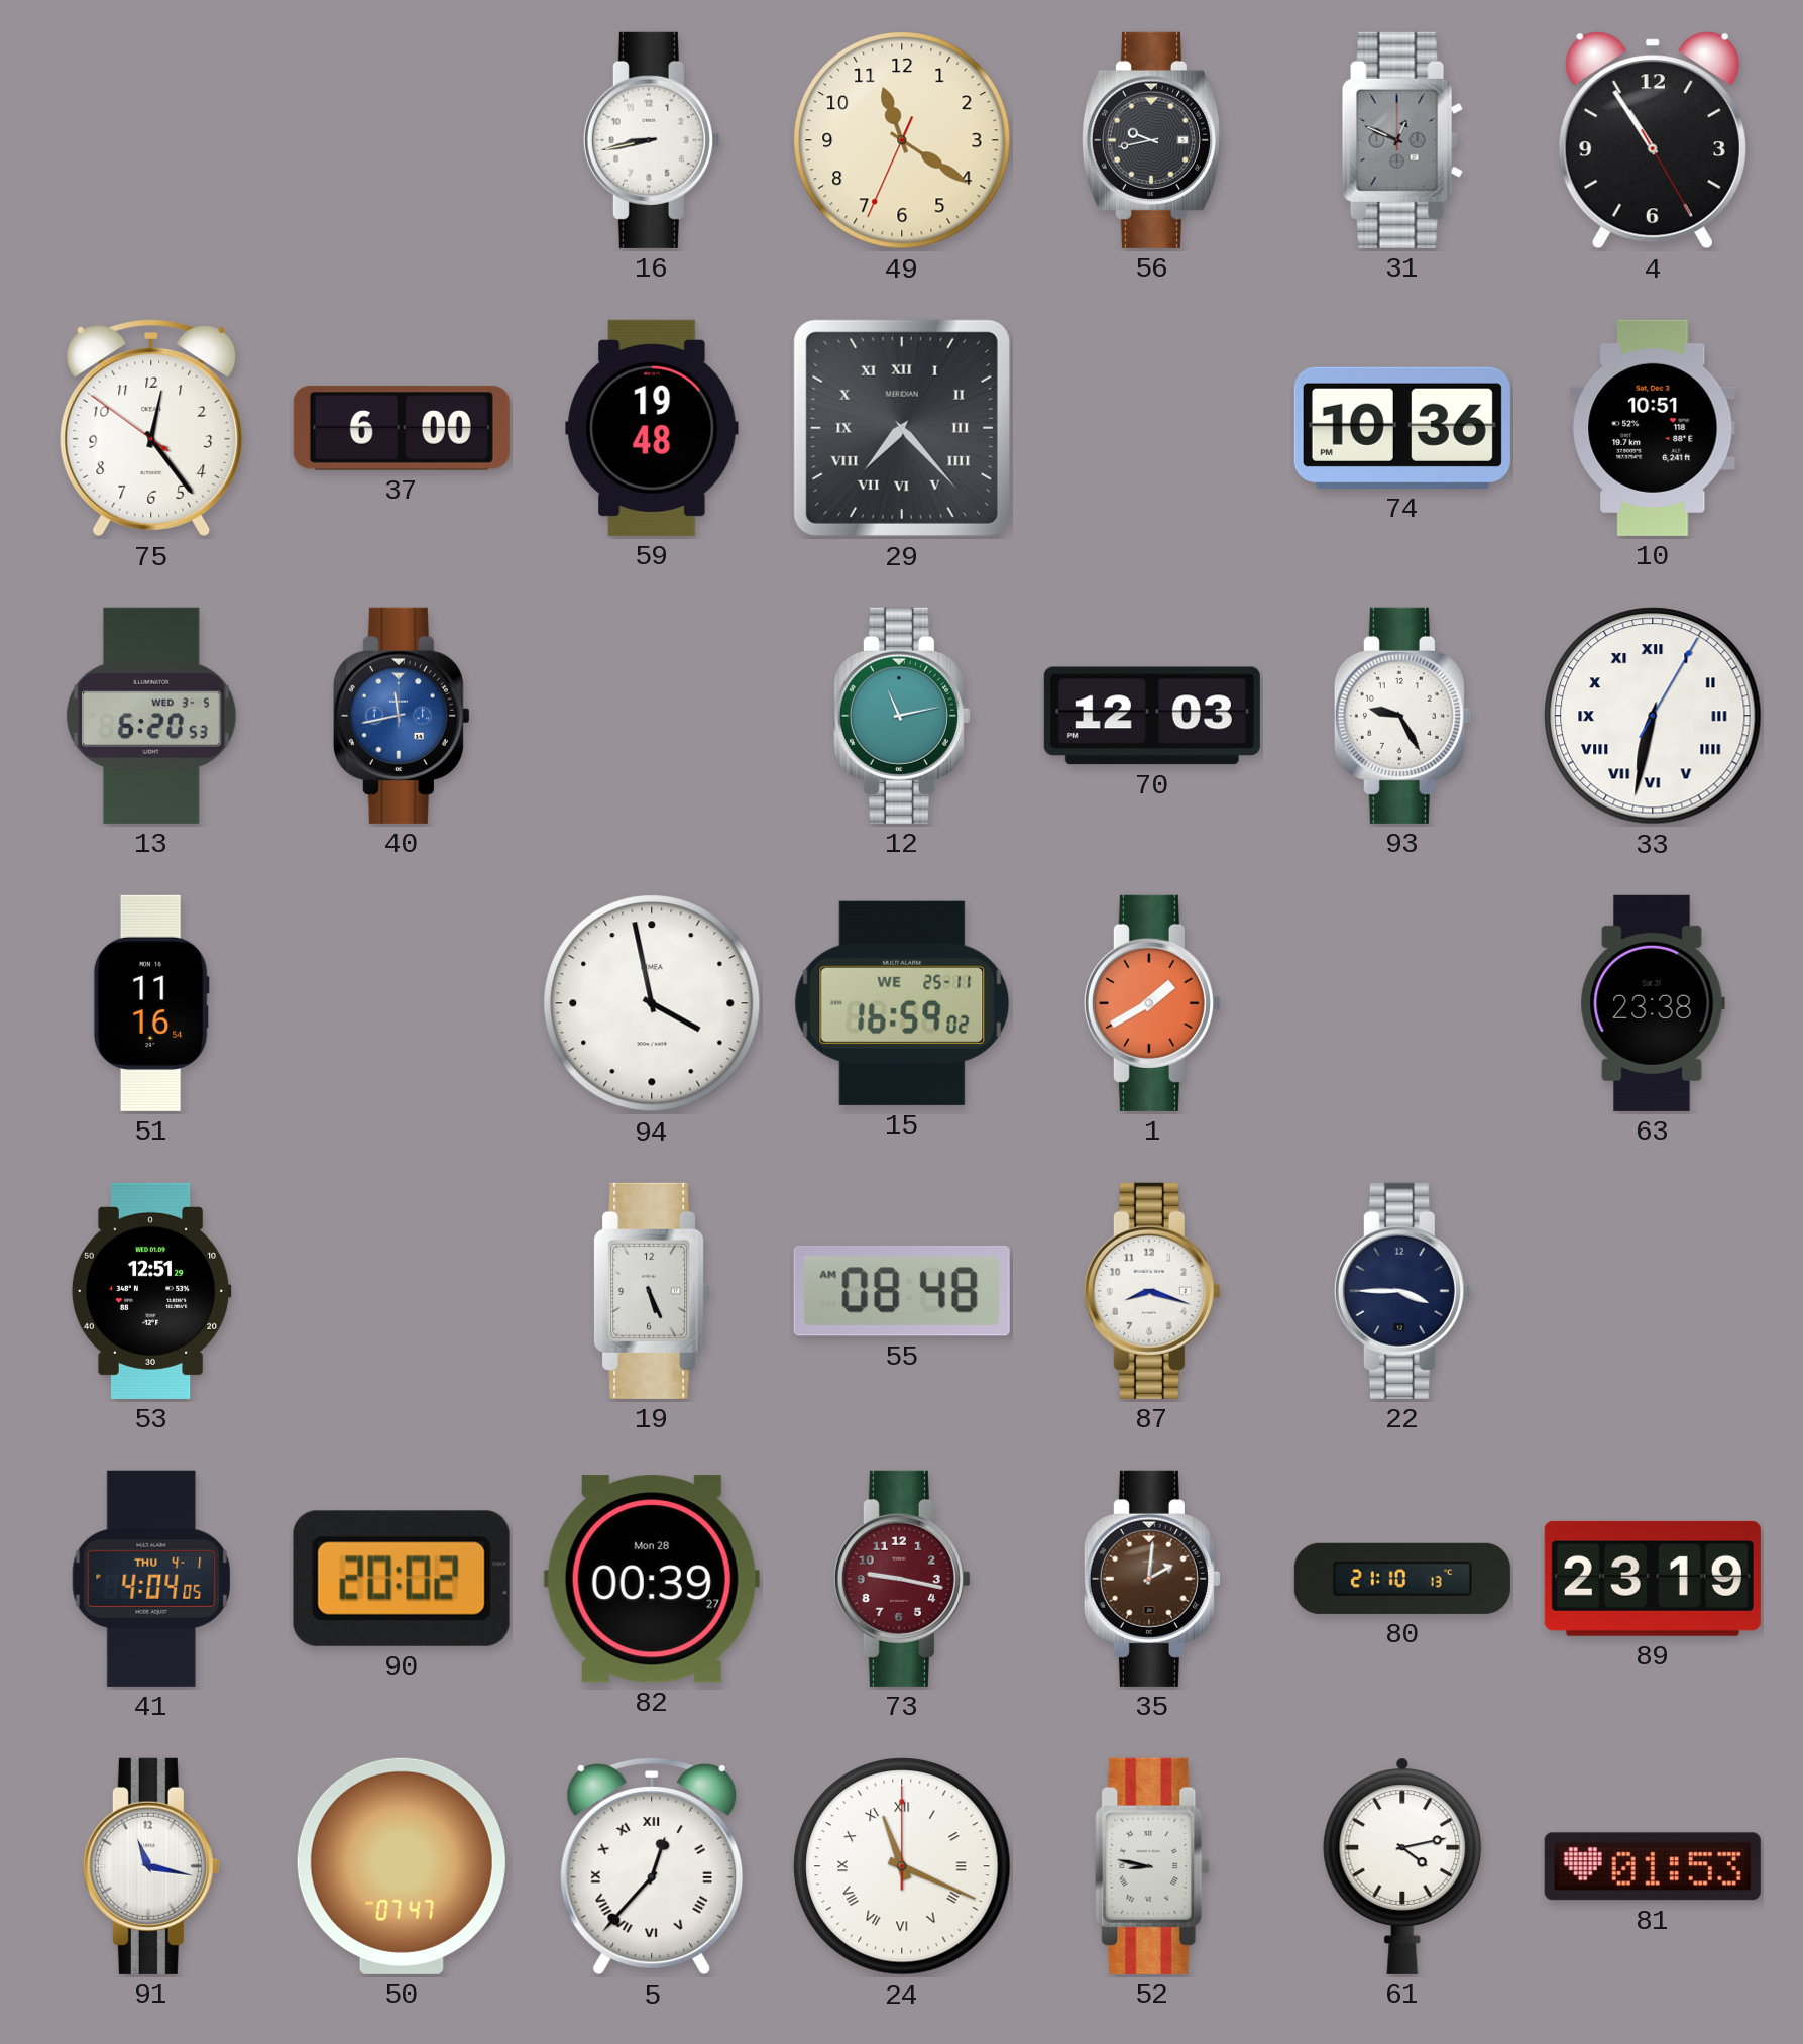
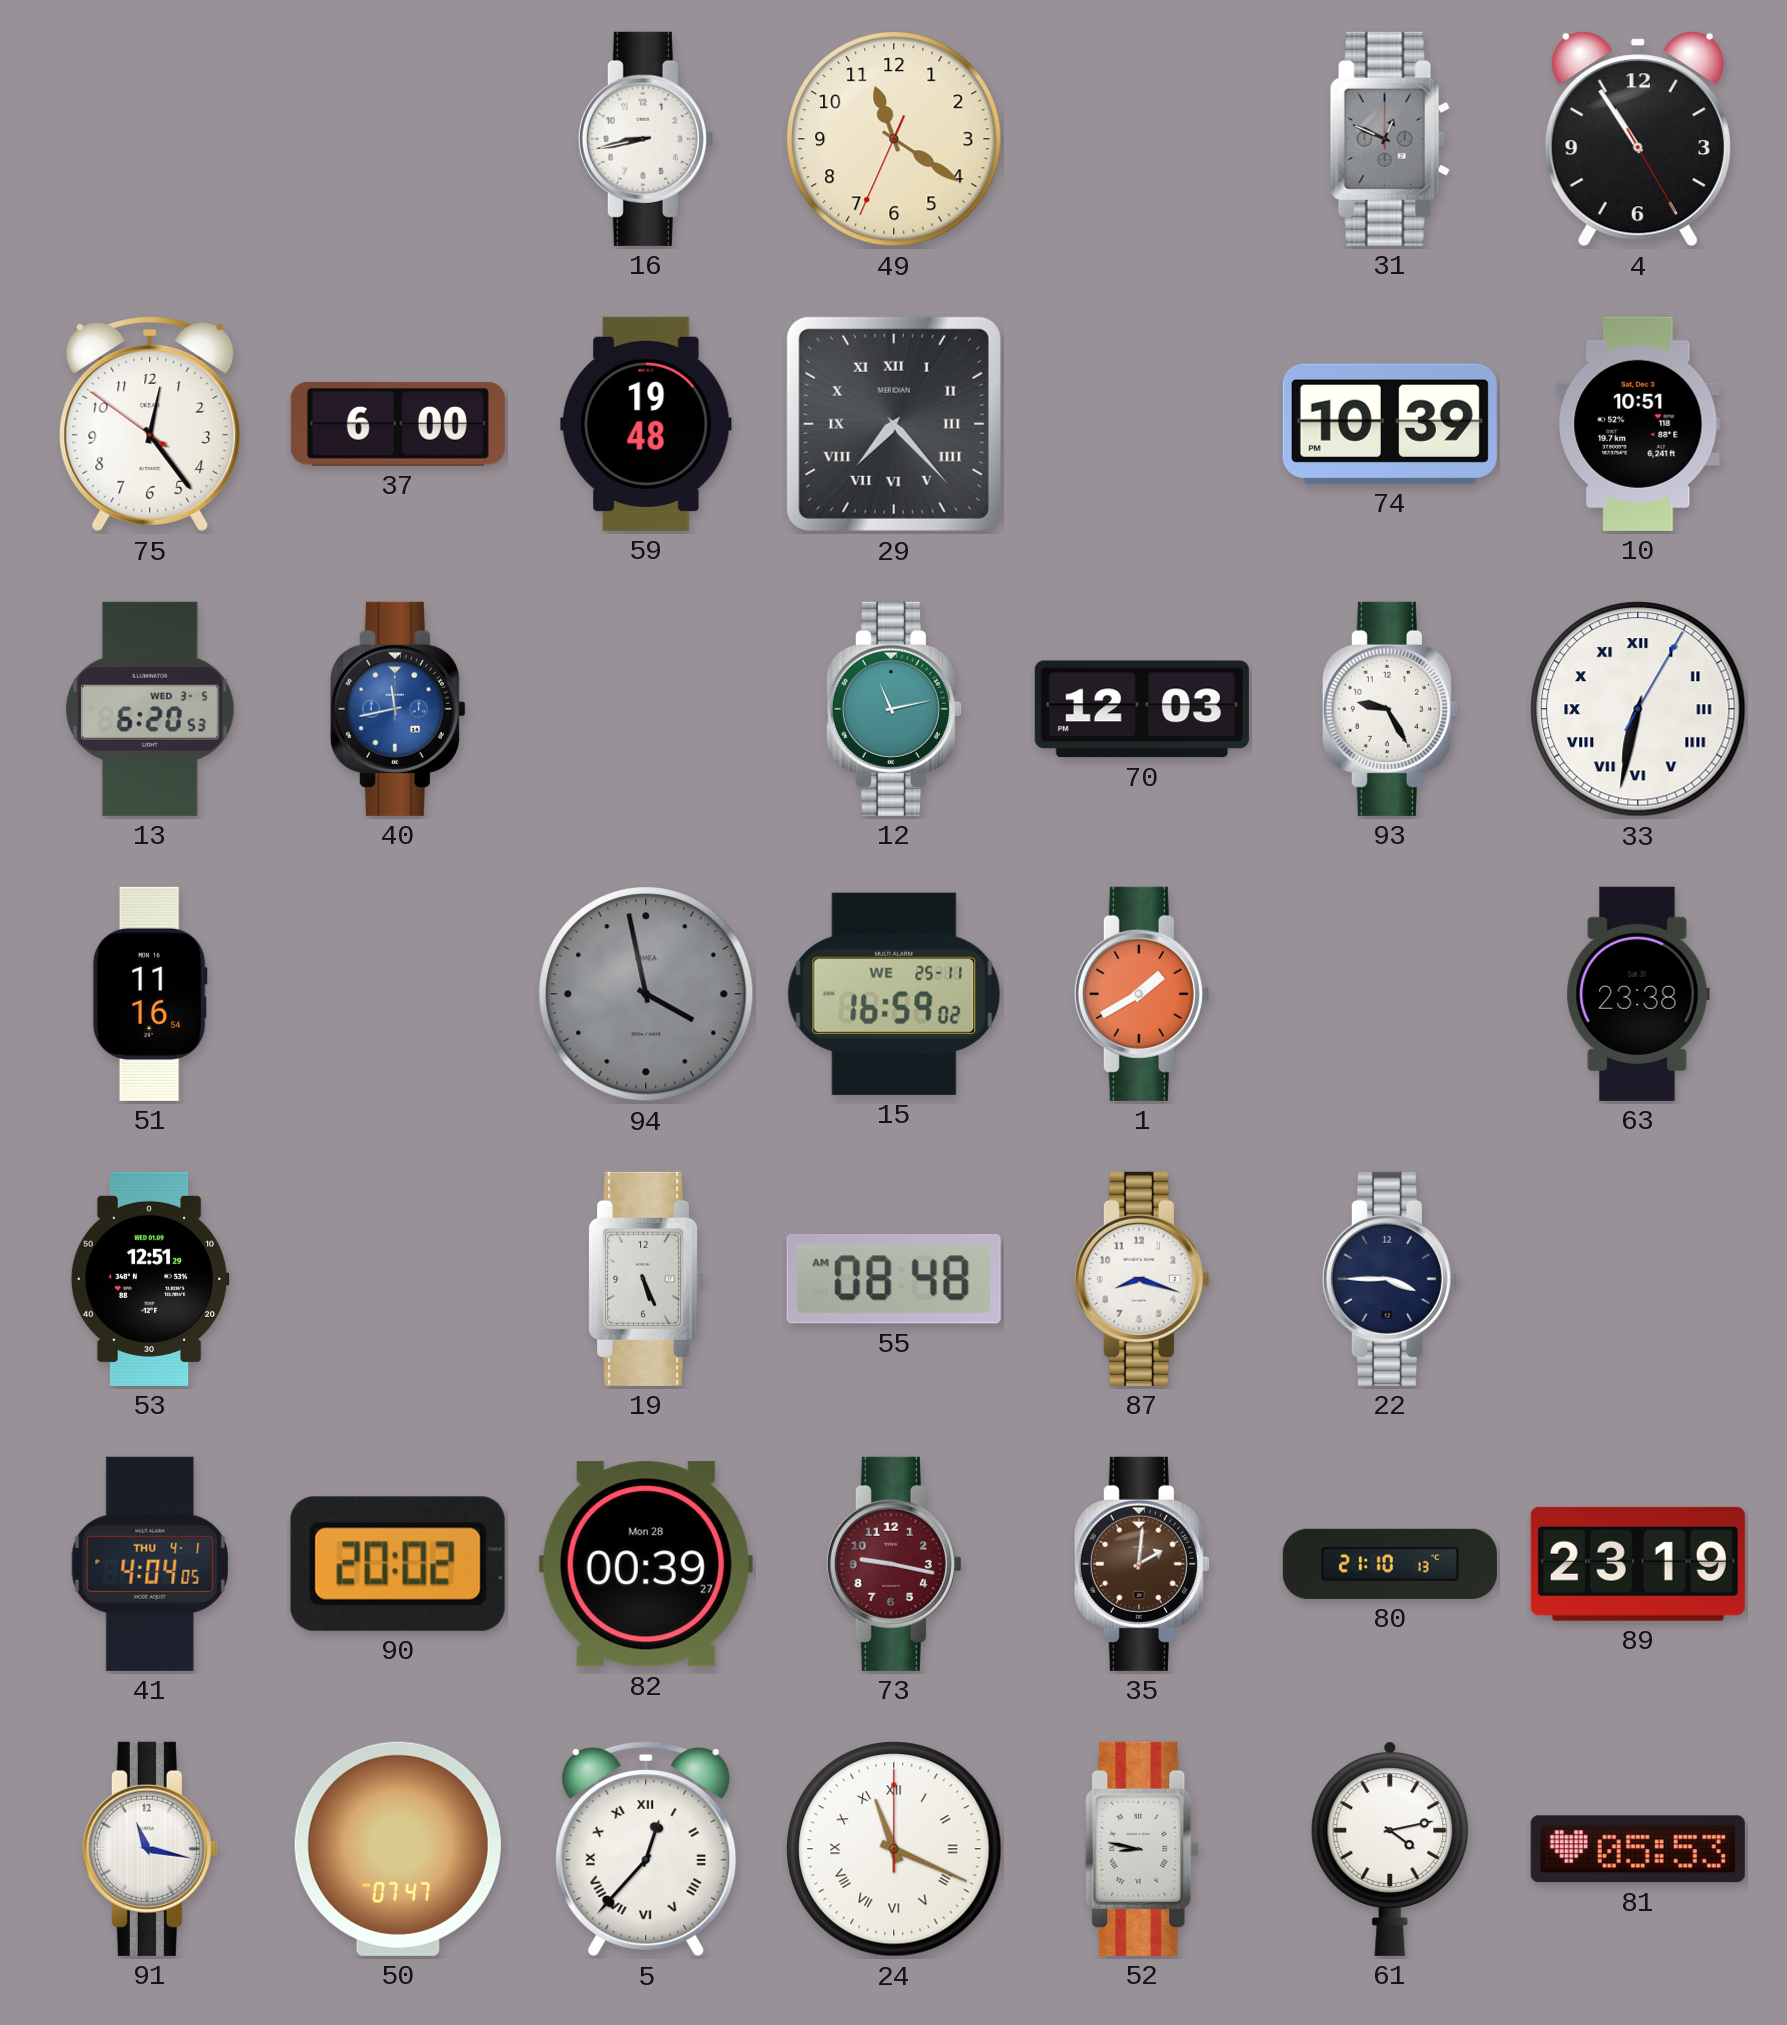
56: 9:43 -> none (1151, 140)
74: 10:36 -> 10:39 (1390, 424)
94 dial: white -> grey (646, 994)
81: 01:53 -> 05:53 (1638, 1849)
